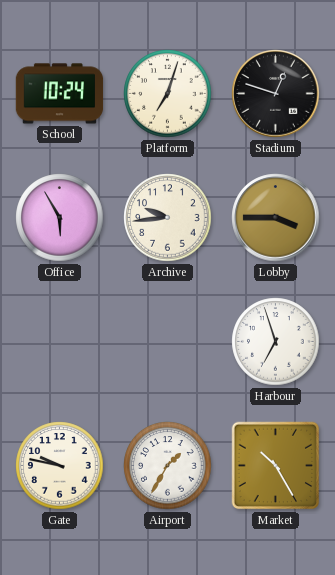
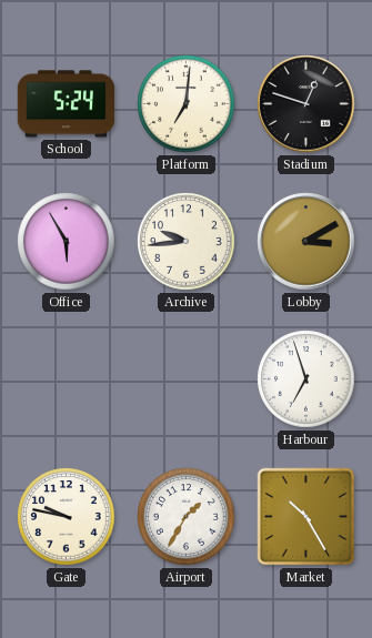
School: 10:24 -> 5:24 (67, 104)
Platform: 7:03 -> 7:01 (187, 104)
Lobby: 3:45 -> 3:10 (306, 242)
